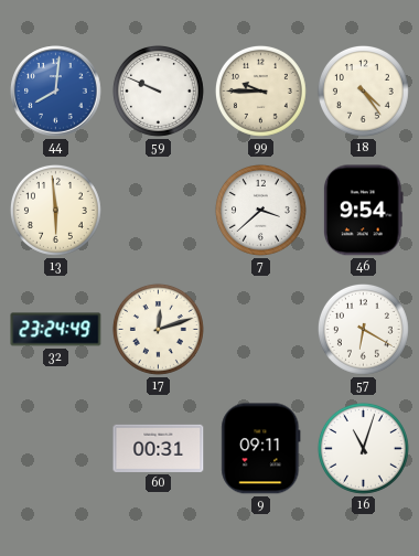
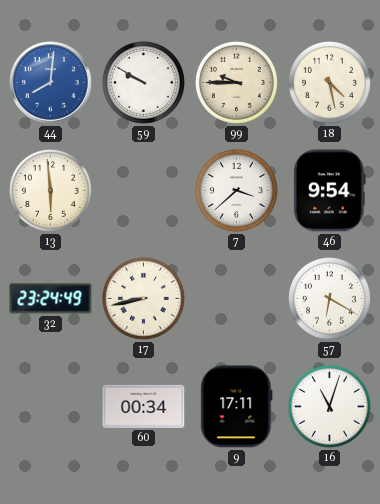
59: 9:49 -> 9:50 (143, 82)
18: 4:24 -> 4:28 (329, 82)
17: 12:12 -> 8:43 (143, 298)
60: 00:31 -> 00:34 (144, 406)
9: 09:11 -> 17:11 (237, 407)
